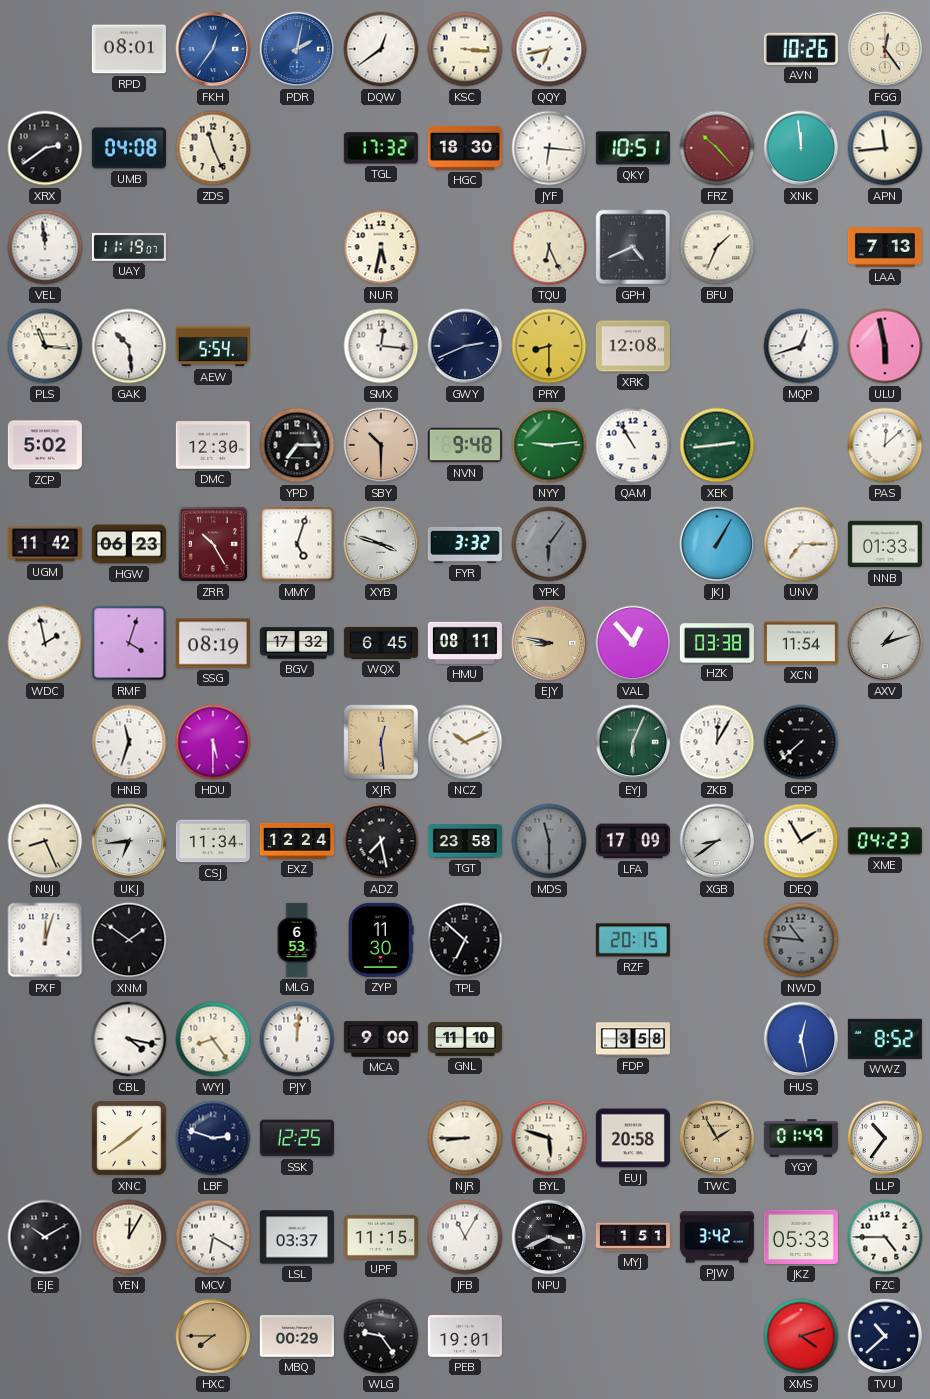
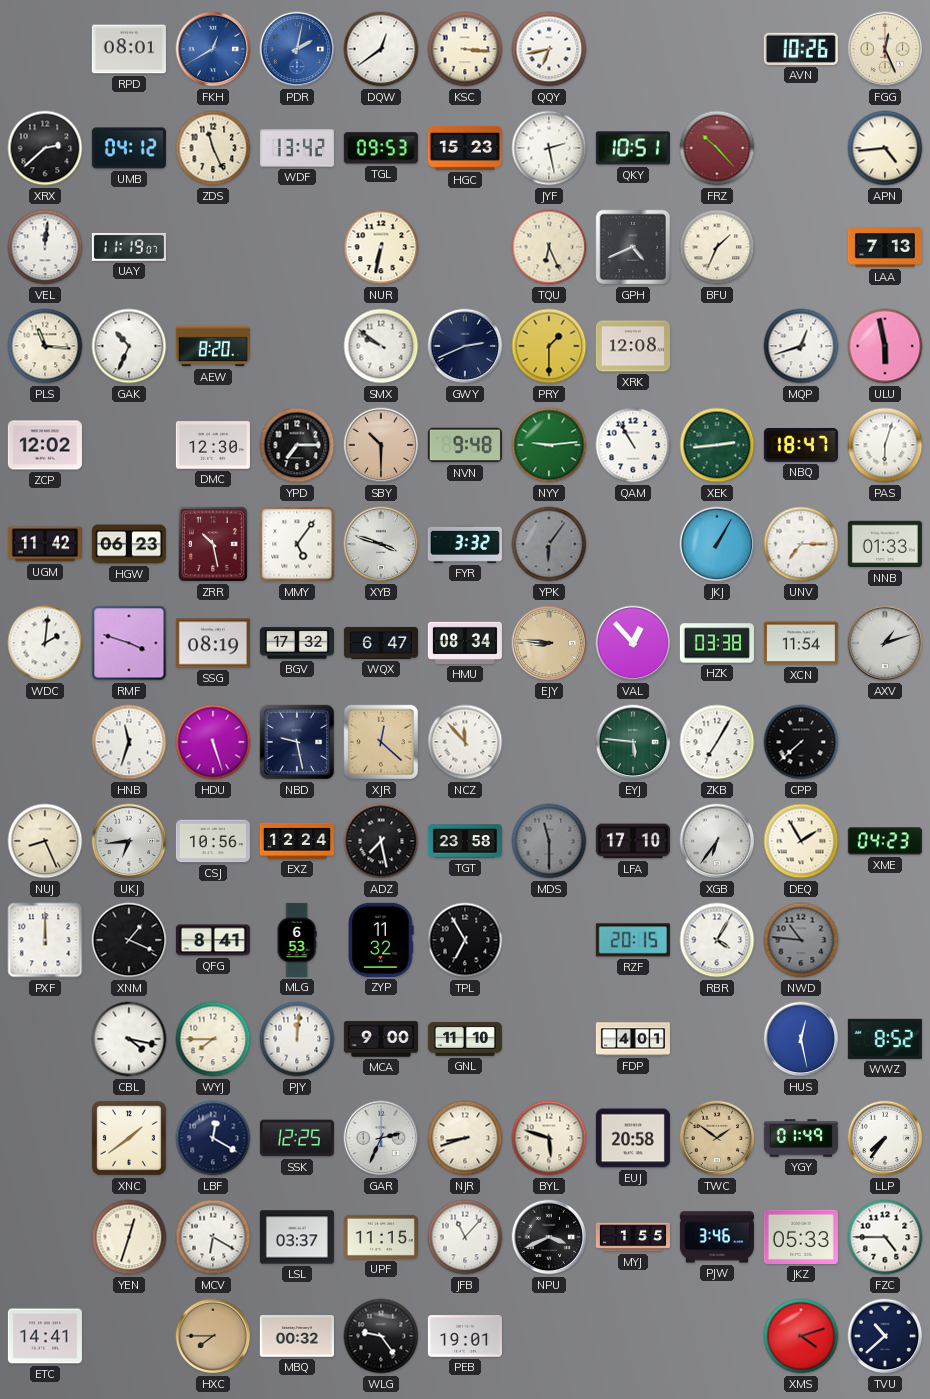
FKH: 12:36 -> 12:40 (213, 49)
FGG: 12:24 -> 12:26 (885, 49)
XRX: 2:39 -> 2:38 (45, 148)
UMB: 04:08 -> 04:12 (129, 148)
WDF: none -> 13:42 (297, 148)
TGL: 17:32 -> 09:53 (381, 148)
HGC: 18:30 -> 15:23 (465, 148)
JYF: 6:16 -> 2:28 (549, 148)
XNK: 11:59 -> none (801, 148)
APN: 11:44 -> 4:44 (885, 148)
VEL: 11:59 -> 12:01 (45, 247)
NUR: 5:32 -> 6:32 (381, 247)
GAK: 10:29 -> 10:34 (129, 346)
AEW: 5:54 -> 8:20 (213, 346)
SMX: 12:16 -> 9:51 (381, 346)
PRY: 8:30 -> 1:30 (549, 346)
ZCP: 5:02 -> 12:02 (45, 445)
NBQ: none -> 18:47 (801, 446)
PAS: 12:08 -> 6:03 (885, 445)
ZRR: 10:25 -> 10:28 (213, 544)
MMY: 5:03 -> 5:06 (297, 544)
WDC: 1:58 -> 2:01 (45, 643)
RMF: 4:03 -> 3:48 (129, 643)
WQX: 6:45 -> 6:47 (381, 643)
HMU: 08:11 -> 08:34 (465, 643)
EJY: 8:47 -> 8:46 (549, 643)
HDU: 5:30 -> 5:27 (213, 742)
NBD: none -> 9:28 (297, 742)
XJR: 12:29 -> 12:22 (381, 742)
NCZ: 10:11 -> 11:53 (465, 742)
EYJ: 6:04 -> 5:46 (633, 742)
ZKB: 12:05 -> 7:05 (717, 742)
CSJ: 11:34 -> 10:56 (213, 841)
LFA: 17:09 -> 17:10 (633, 841)
XGB: 8:39 -> 6:36 (717, 841)
PXF: 12:03 -> 12:00 (45, 940)
XNM: 1:51 -> 1:19 (129, 940)
QFG: none -> 8:41 (213, 940)
ZYP: 11:30 -> 11:32 (381, 940)
TPL: 6:52 -> 6:55 (465, 940)
RBR: none -> 4:05 (717, 940)
WYJ: 8:24 -> 7:45 (213, 1039)
FDP: 3:58 -> 4:01 (633, 1039)
LBF: 2:48 -> 12:20 (213, 1138)
GAR: none -> 2:34 (381, 1138)
NJR: 8:45 -> 8:42 (465, 1138)
TWC: 1:55 -> 1:51 (717, 1138)
LLP: 10:36 -> 7:36 (885, 1138)
EJE: 10:10 -> none (45, 1237)
YEN: 12:05 -> 12:33 (129, 1237)
JFB: 11:05 -> 11:07 (465, 1237)
MYJ: 1:51 -> 1:55 (633, 1237)
PJW: 3:42 -> 3:46 (717, 1237)
ETC: none -> 14:41 (45, 1336)
MBQ: 00:29 -> 00:32 (297, 1336)
